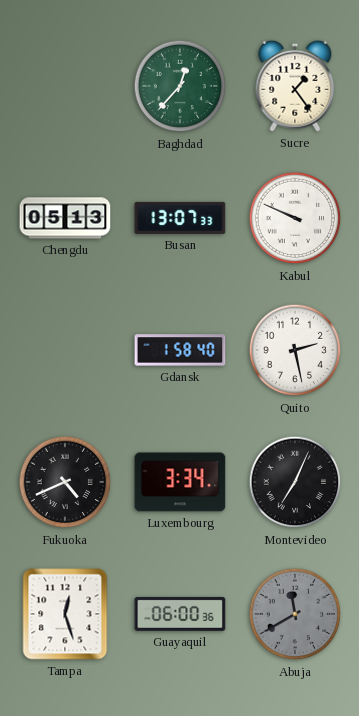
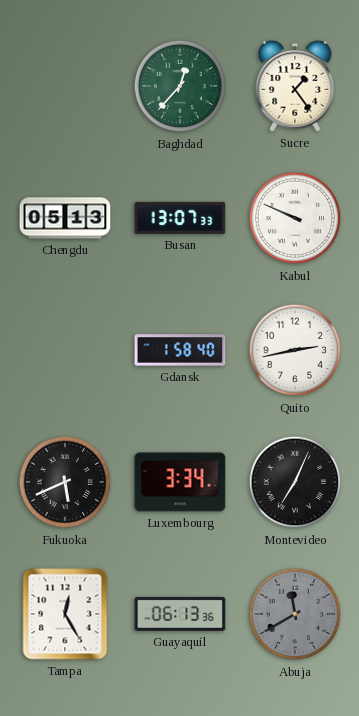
Quito: 2:28 -> 2:43 (295, 350)
Fukuoka: 4:41 -> 5:41 (65, 482)
Tampa: 12:27 -> 12:25 (65, 614)
Guayaquil: 06:00 -> 06:13 (180, 614)
